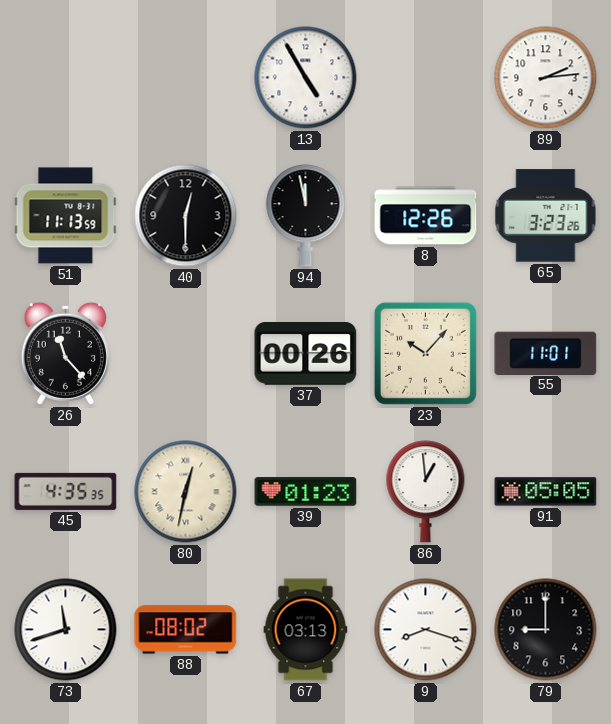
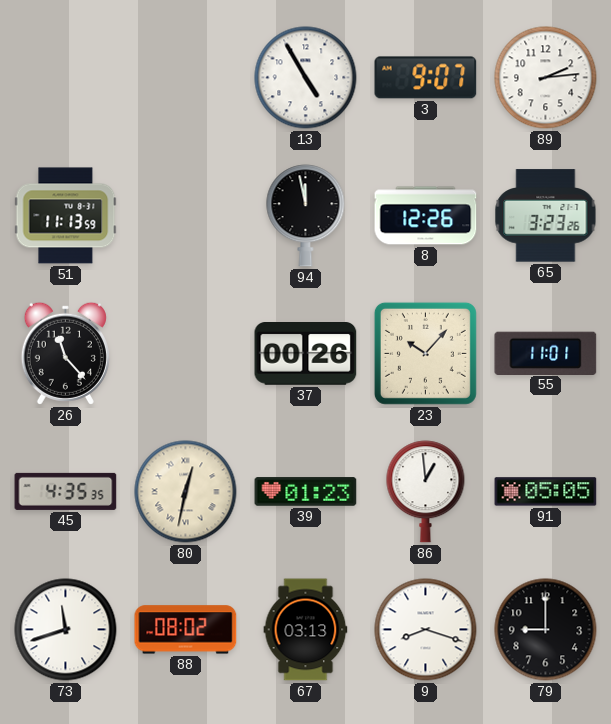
3: none -> 9:07 (426, 78)
40: 12:30 -> none (186, 216)
